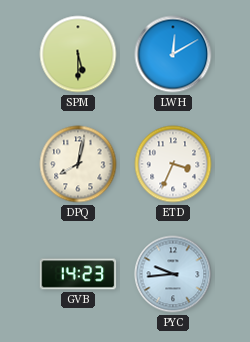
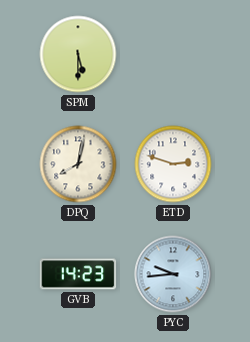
LWH: 12:10 -> none (173, 54)
ETD: 3:34 -> 2:48 (173, 164)
